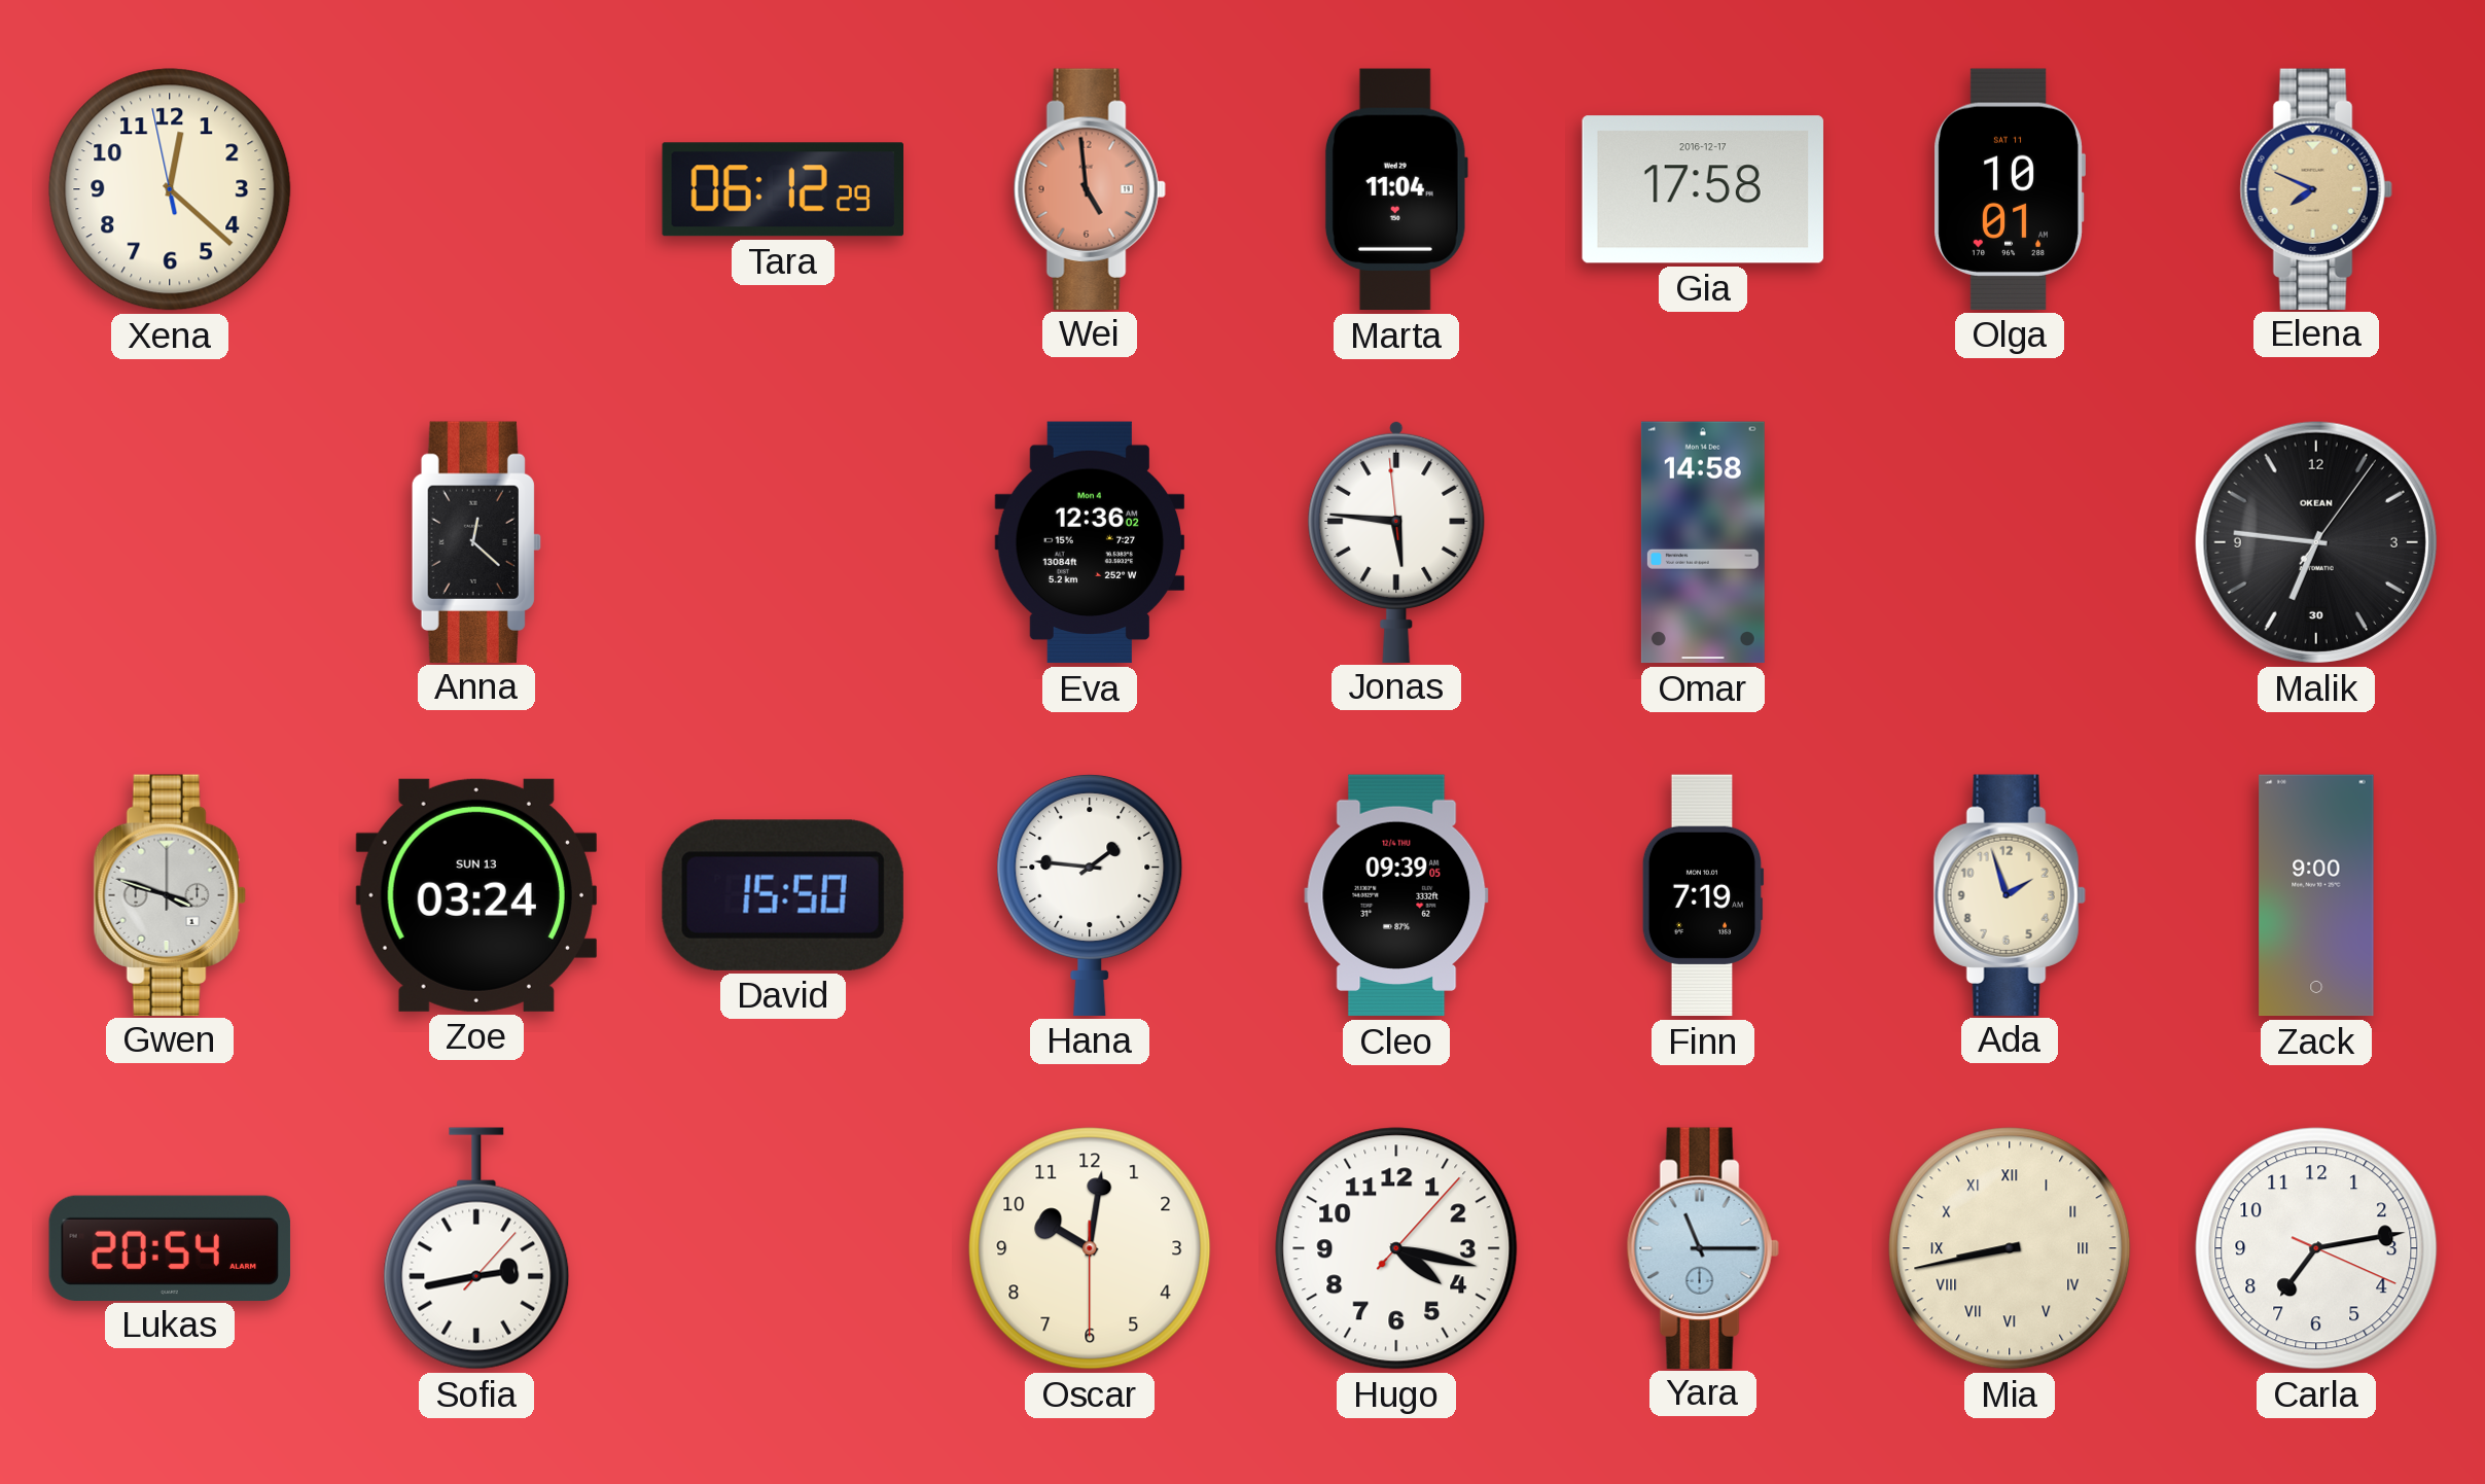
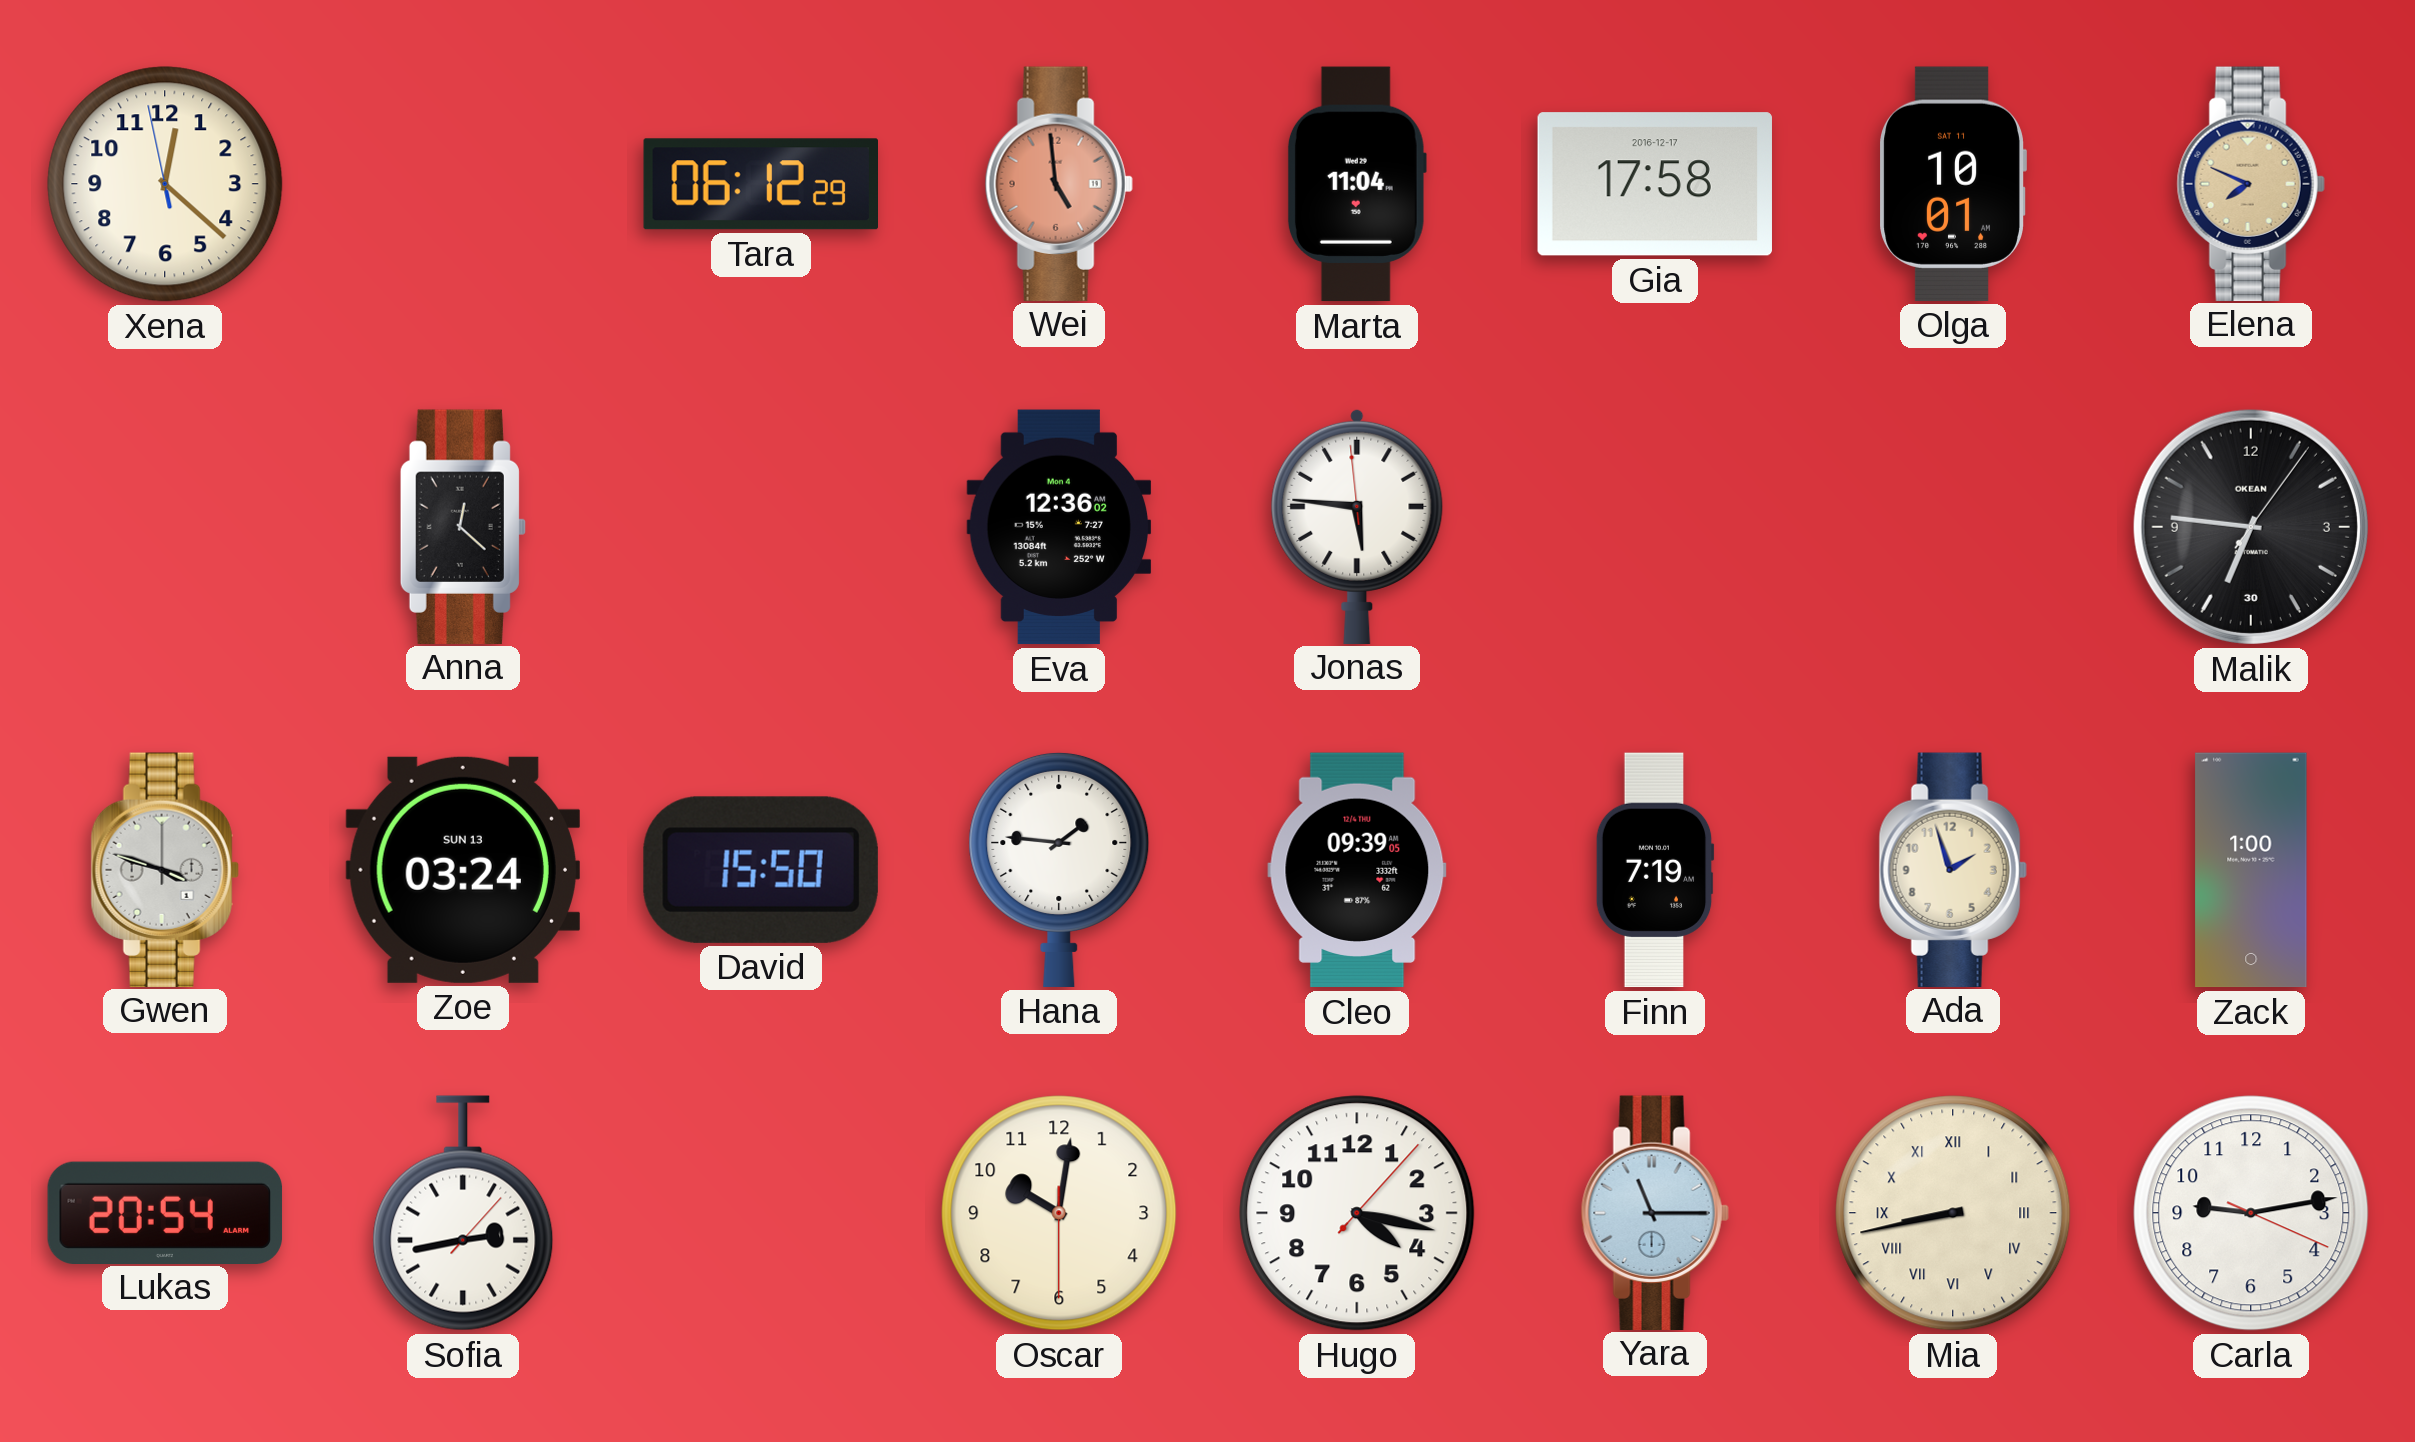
Omar: 14:58 -> none (1703, 542)
Zack: 9:00 -> 1:00 (2251, 870)
Carla: 7:13 -> 9:13 (2251, 1213)
